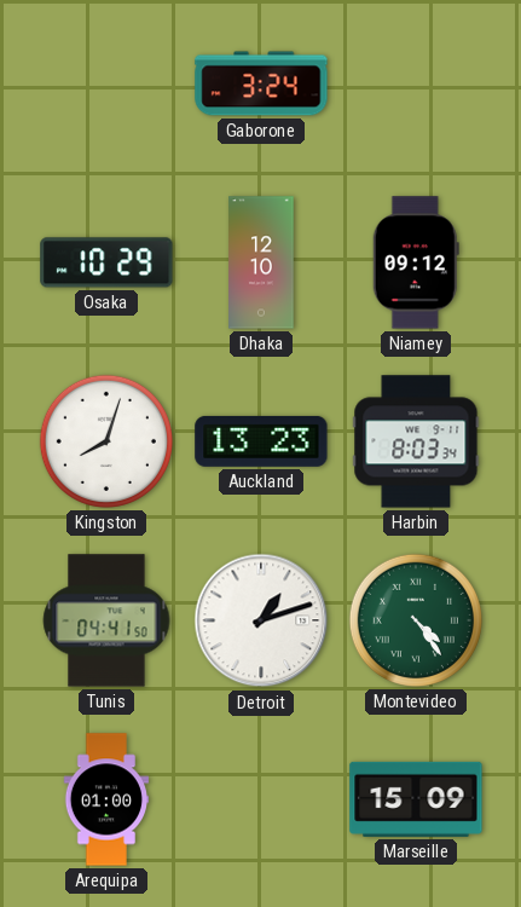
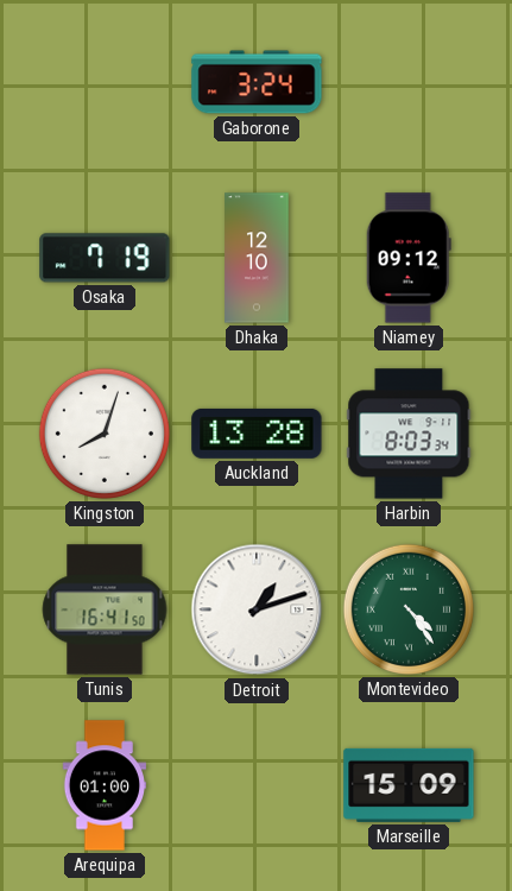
Osaka: 10:29 -> 7:19 (105, 258)
Auckland: 13:23 -> 13:28 (257, 434)
Tunis: 04:41 -> 16:41 (105, 609)
